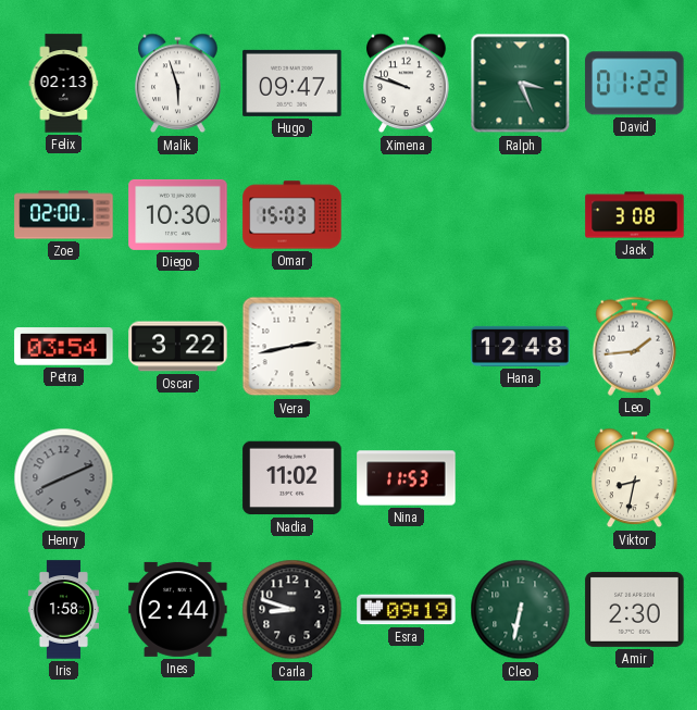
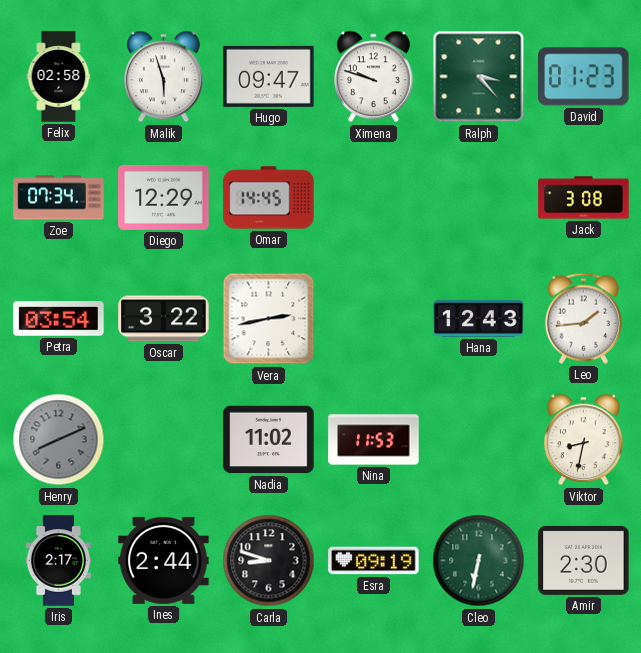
Felix: 02:13 -> 02:58 (59, 77)
Ralph: 3:26 -> 3:23 (479, 77)
David: 01:22 -> 01:23 (584, 77)
Zoe: 02:00 -> 07:34 (59, 198)
Diego: 10:30 -> 12:29 (164, 197)
Omar: 15:03 -> 14:45 (269, 198)
Hana: 12:48 -> 12:43 (479, 318)
Iris: 1:58 -> 2:17 (58, 561)
